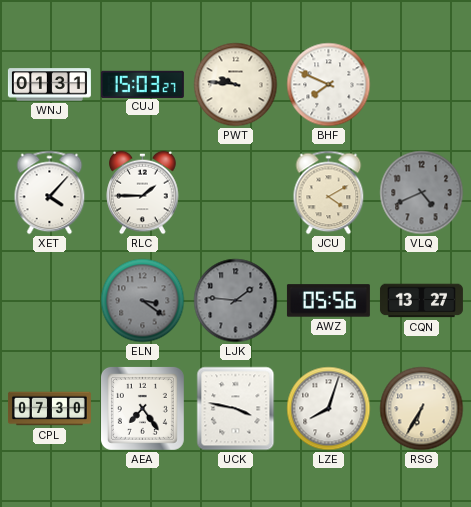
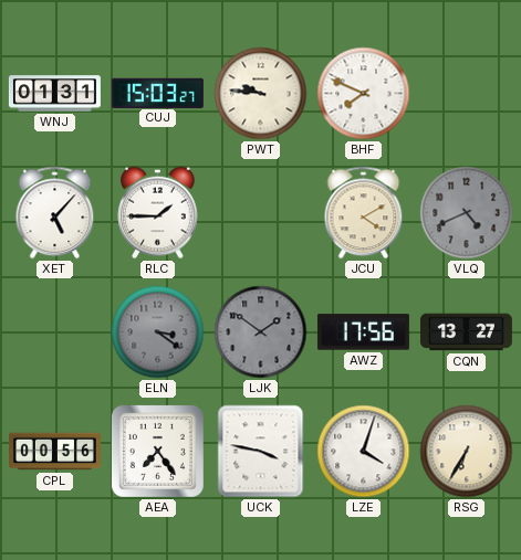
XET: 4:07 -> 5:07 (55, 213)
LJK: 1:46 -> 1:51 (261, 332)
AWZ: 05:56 -> 17:56 (363, 332)
CPL: 07:30 -> 00:56 (54, 452)
LZE: 8:03 -> 4:03 (364, 452)
